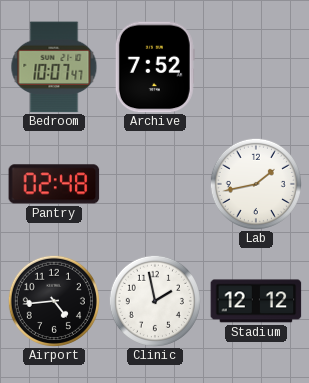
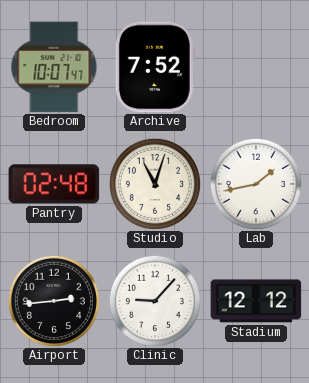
Studio: none -> 11:03 (155, 184)
Airport: 4:44 -> 2:44 (54, 301)
Clinic: 1:58 -> 9:07 (155, 301)
